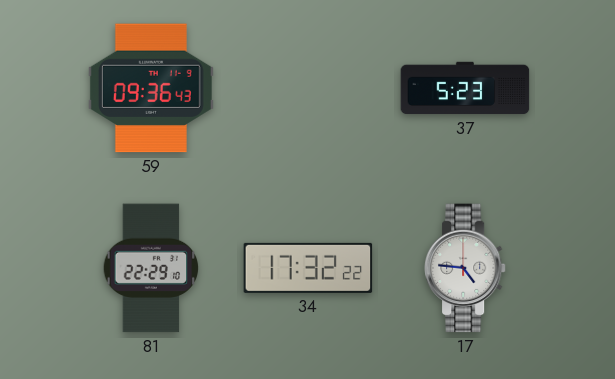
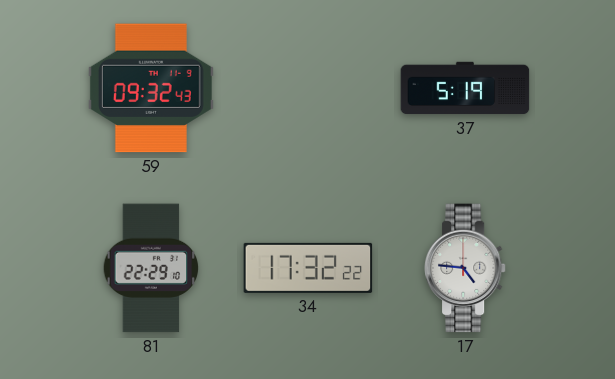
59: 09:36 -> 09:32 (151, 88)
37: 5:23 -> 5:19 (465, 88)
